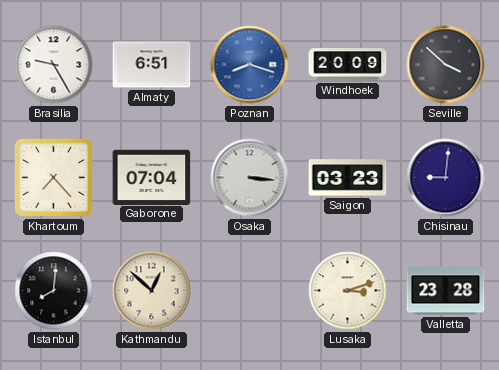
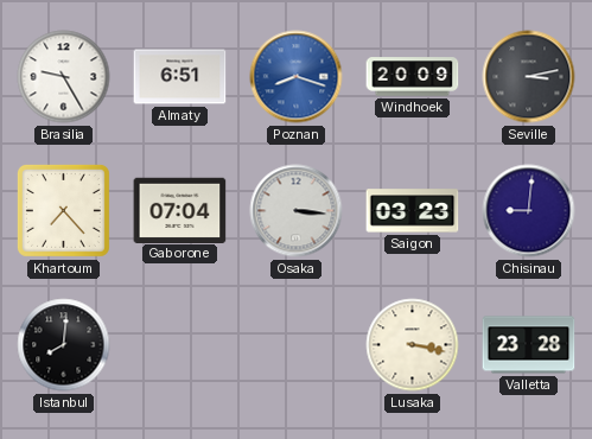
Seville: 3:52 -> 3:13 (529, 77)
Kathmandu: 12:52 -> none (152, 291)
Lusaka: 3:12 -> 3:17 (413, 345)
